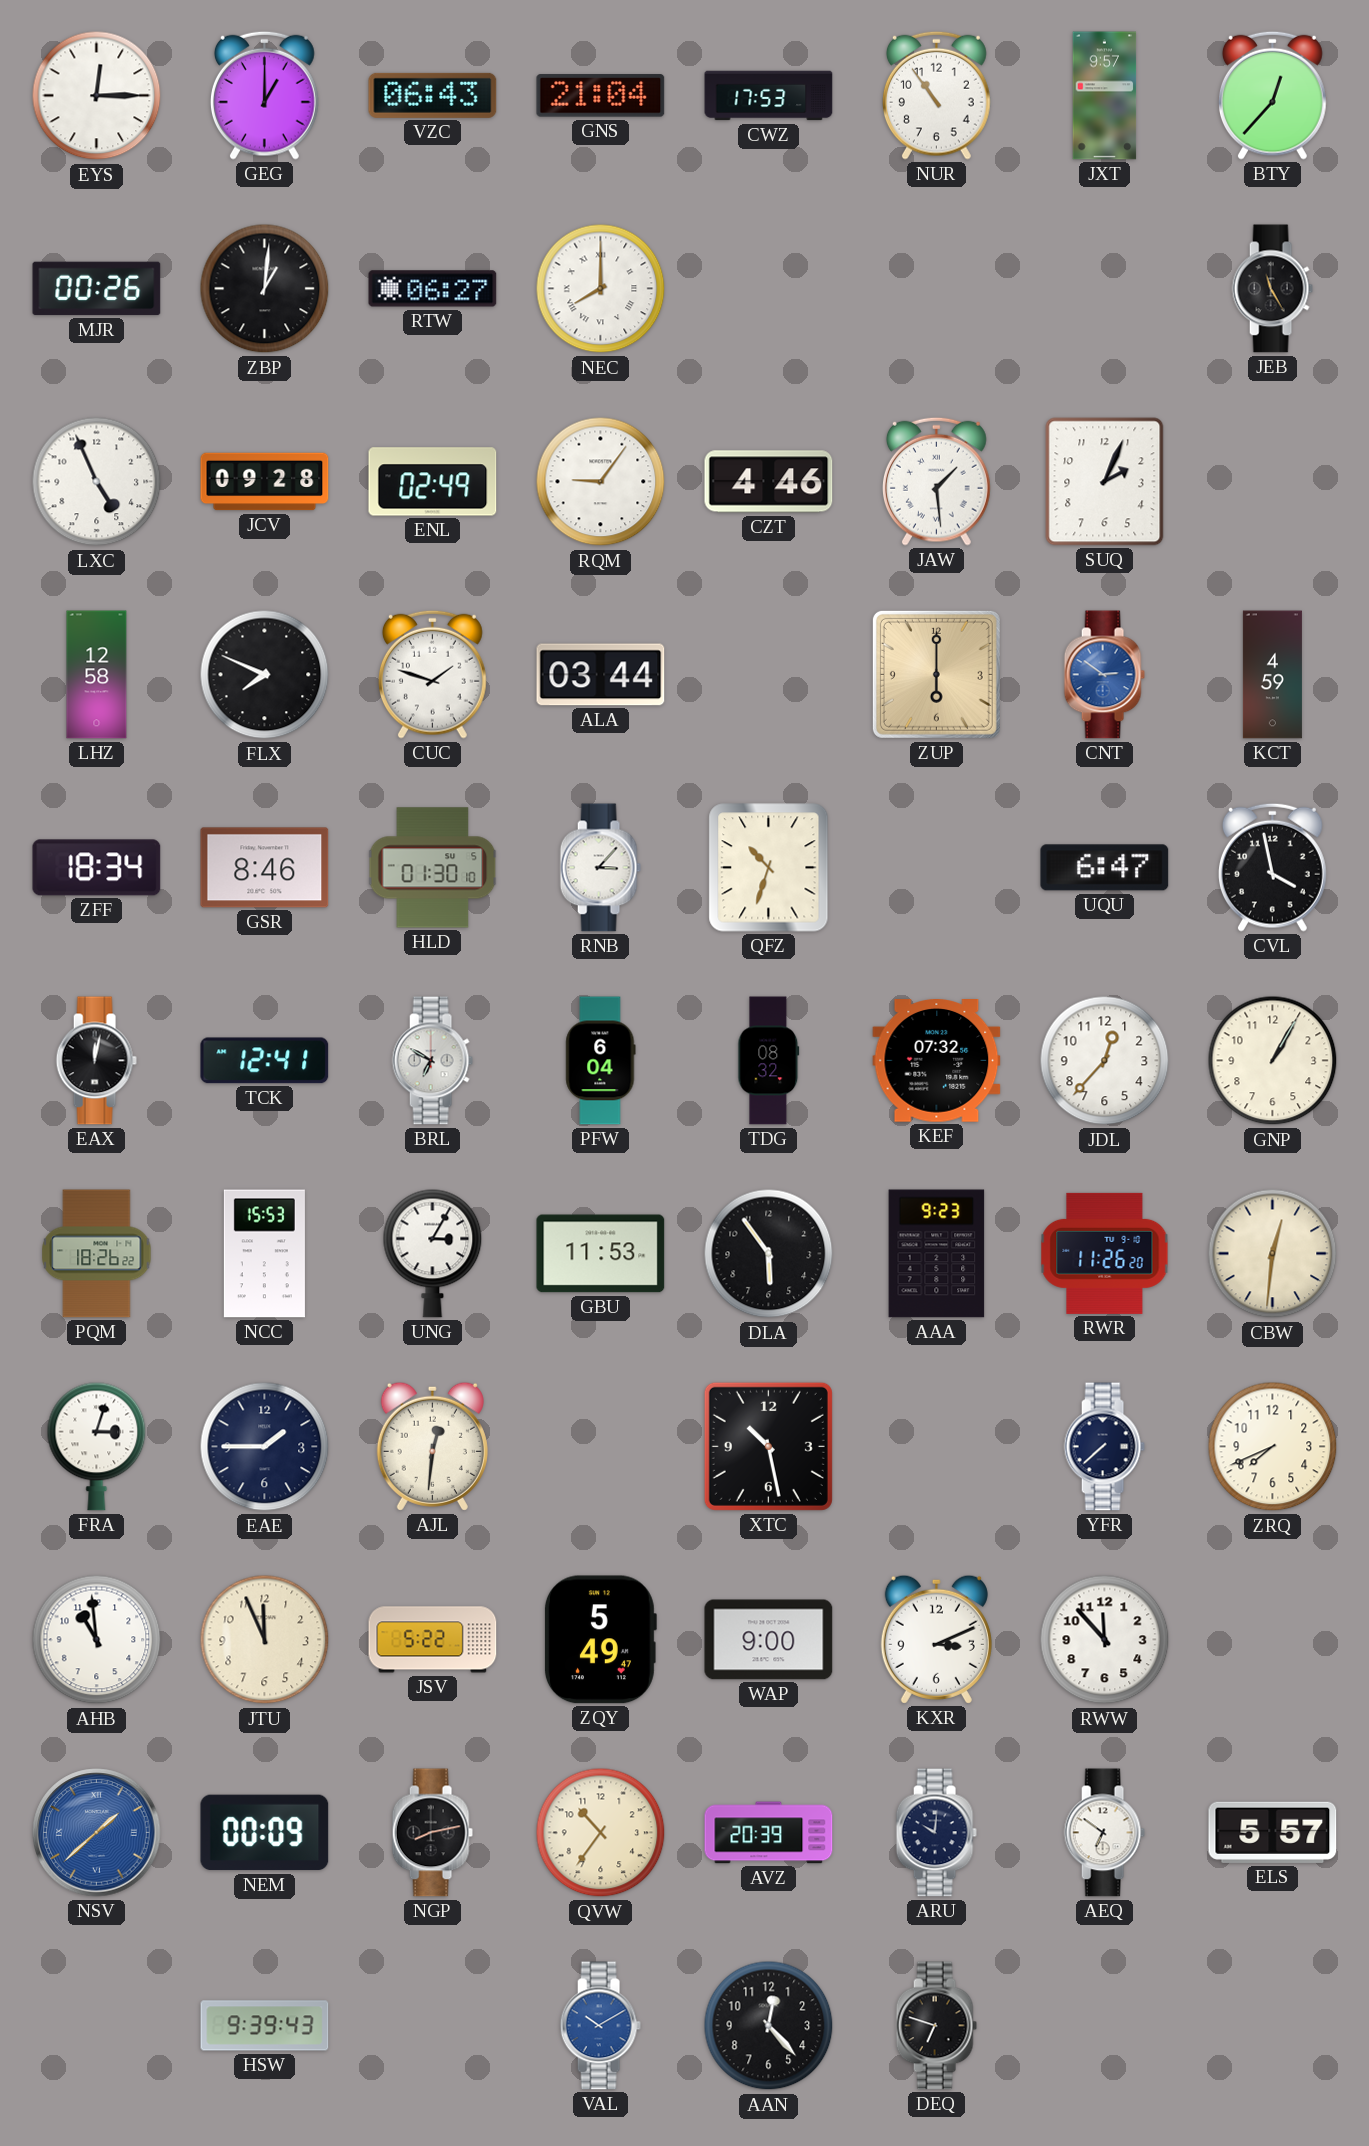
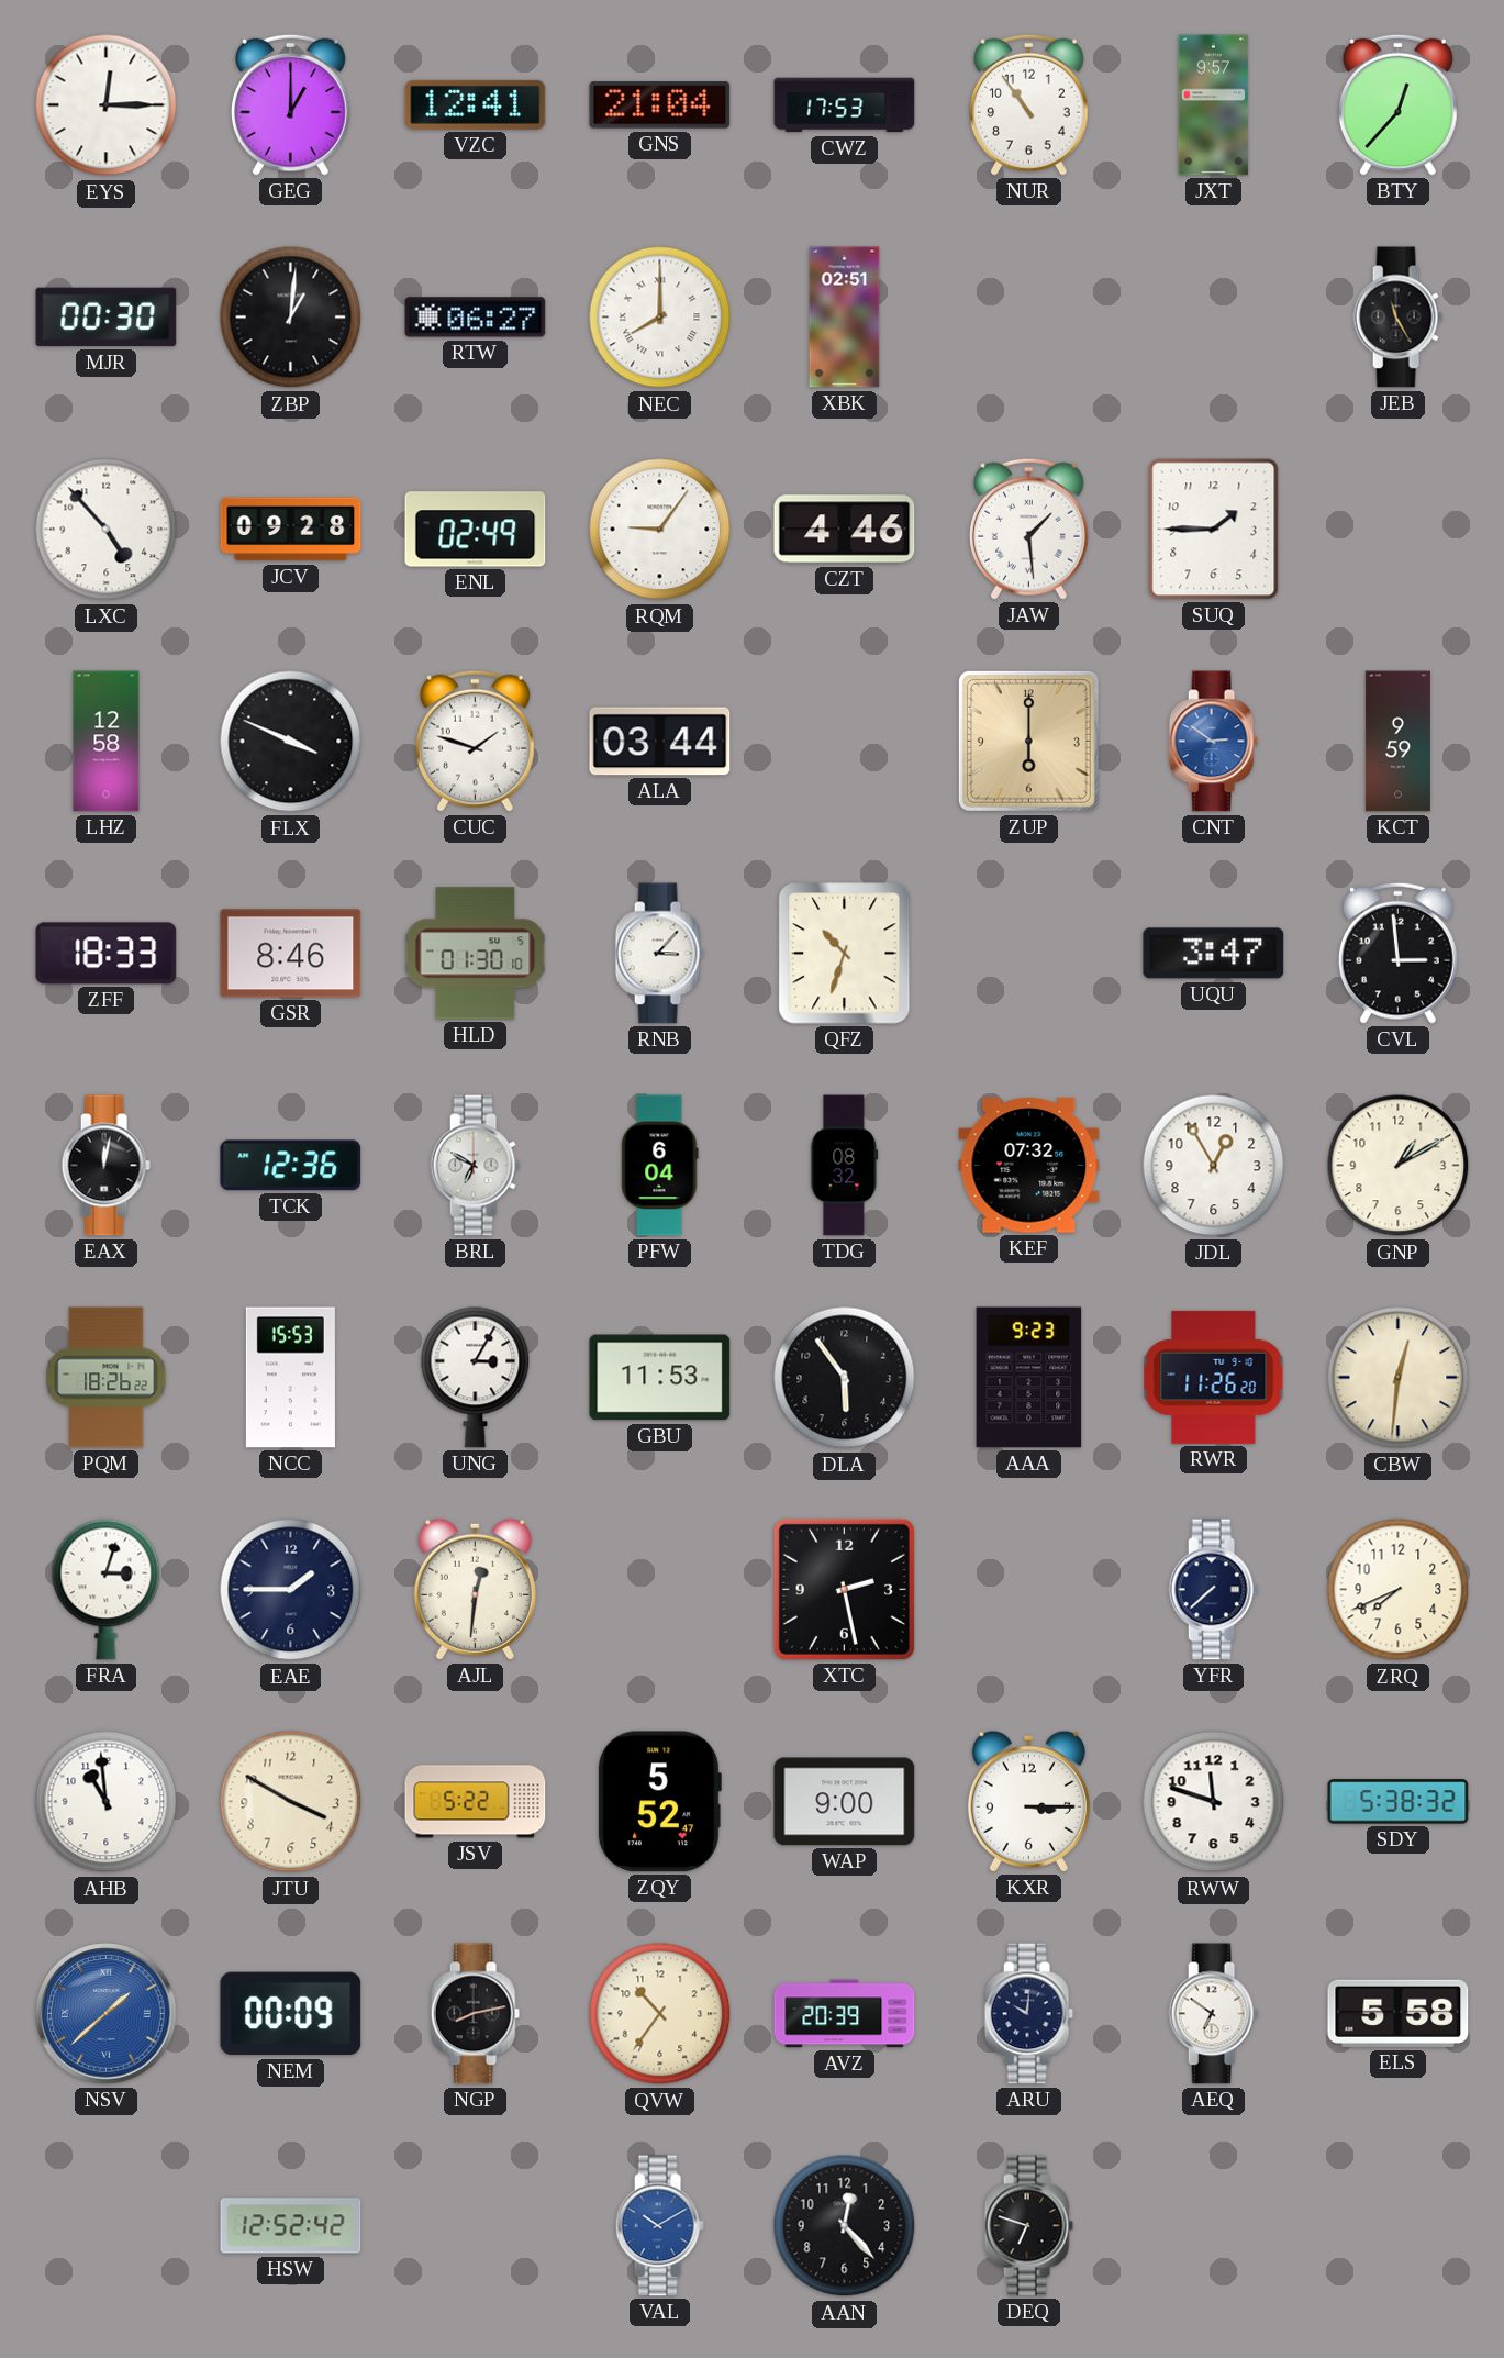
VZC: 06:43 -> 12:41 (476, 104)
MJR: 00:26 -> 00:30 (107, 318)
XBK: none -> 02:51 (845, 318)
LXC: 4:56 -> 4:53 (107, 530)
SUQ: 2:04 -> 1:45 (1214, 530)
FLX: 7:49 -> 3:49 (291, 742)
KCT: 4:59 -> 9:59 (1397, 742)
ZFF: 18:34 -> 18:33 (107, 954)
UQU: 6:47 -> 3:47 (1214, 954)
CVL: 3:58 -> 2:59 (1397, 953)
TCK: 12:41 -> 12:36 (291, 1166)
JDL: 12:37 -> 12:55 (1214, 1166)
GNP: 1:05 -> 1:10 (1399, 1166)
XTC: 10:28 -> 2:28 (844, 1589)
JTU: 11:56 -> 3:50 (291, 1802)
ZQY: 5:49 -> 5:52 (659, 1802)
KXR: 3:11 -> 3:15 (1028, 1801)
RWW: 11:53 -> 11:48 (1214, 1802)
SDY: none -> 5:38 (1399, 1802)
ELS: 5:57 -> 5:58 (1399, 2013)
HSW: 9:39 -> 12:52 (291, 2226)
